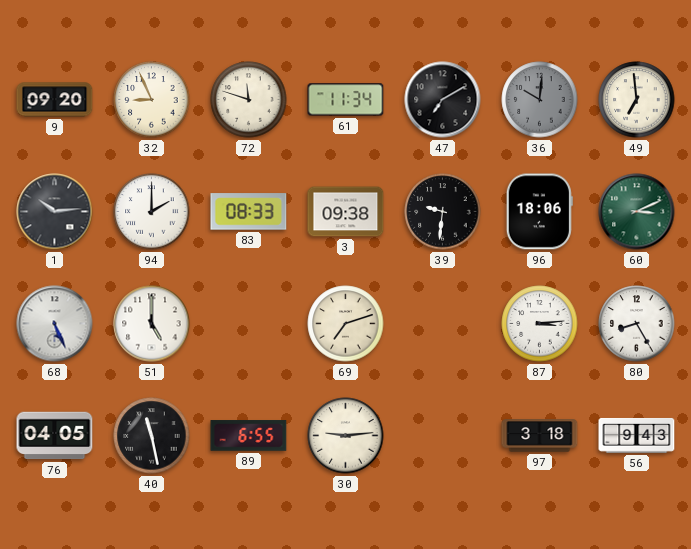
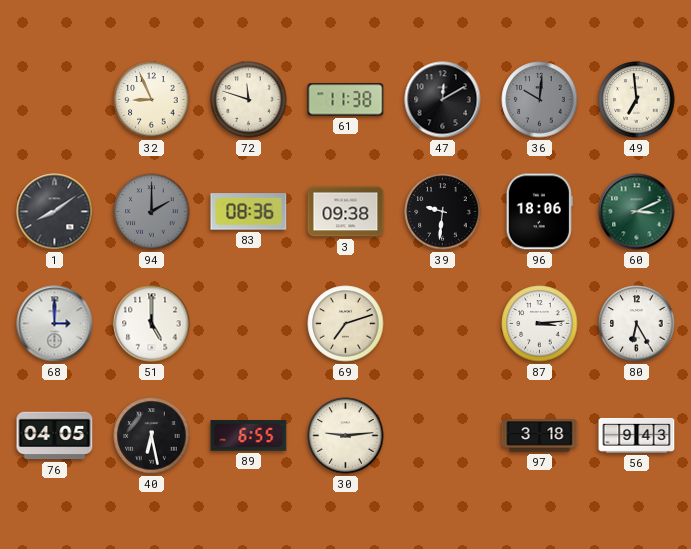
9: 09:20 -> none (55, 100)
61: 11:34 -> 11:38 (346, 100)
47: 7:10 -> 12:10 (443, 100)
1: 10:14 -> 8:09 (55, 212)
94 dial: white -> grey (152, 212)
83: 08:33 -> 08:36 (249, 212)
68: 5:26 -> 3:00 (55, 324)
80: 8:25 -> 6:25 (637, 324)
40: 11:28 -> 6:28 (152, 436)
